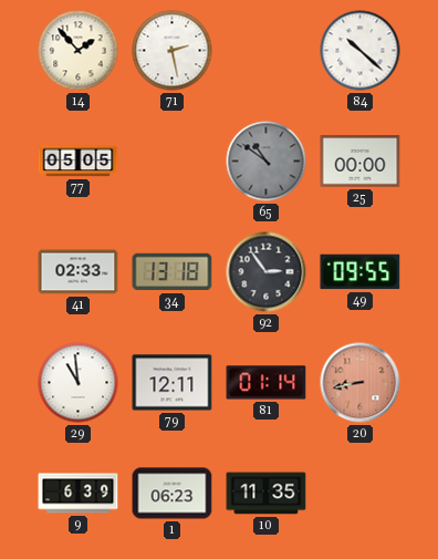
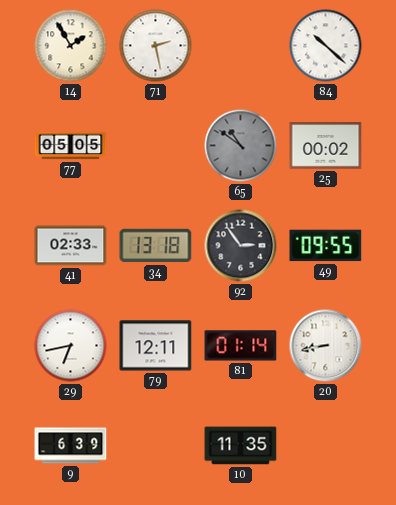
14: 1:53 -> 1:55 (71, 46)
25: 00:00 -> 00:02 (326, 146)
29: 10:59 -> 6:43 (71, 346)
20 dial: salmon -> white (326, 346)
1: 06:23 -> none (173, 494)
